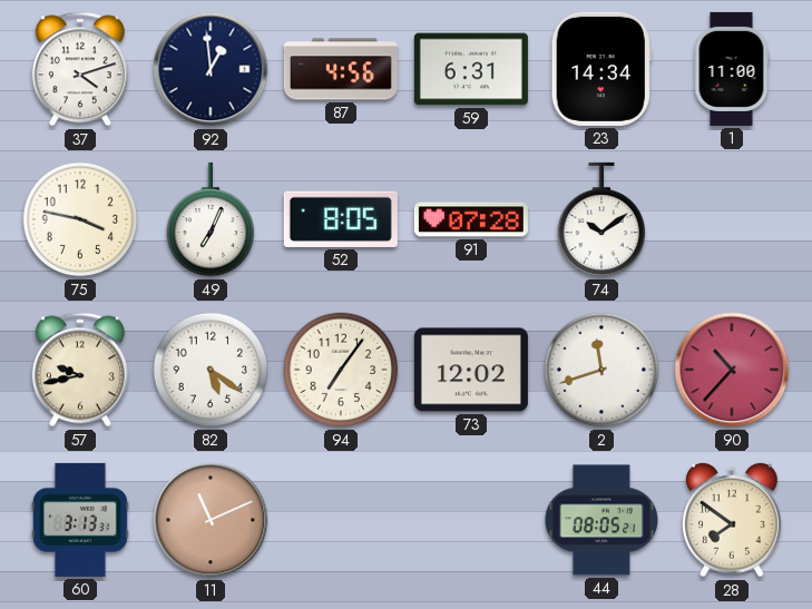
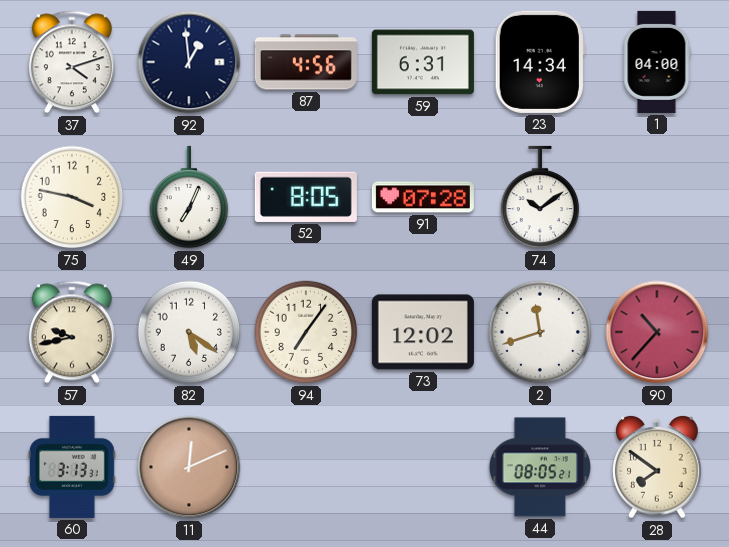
1: 11:00 -> 04:00 (657, 62)
11: 11:11 -> 12:11 (189, 467)
